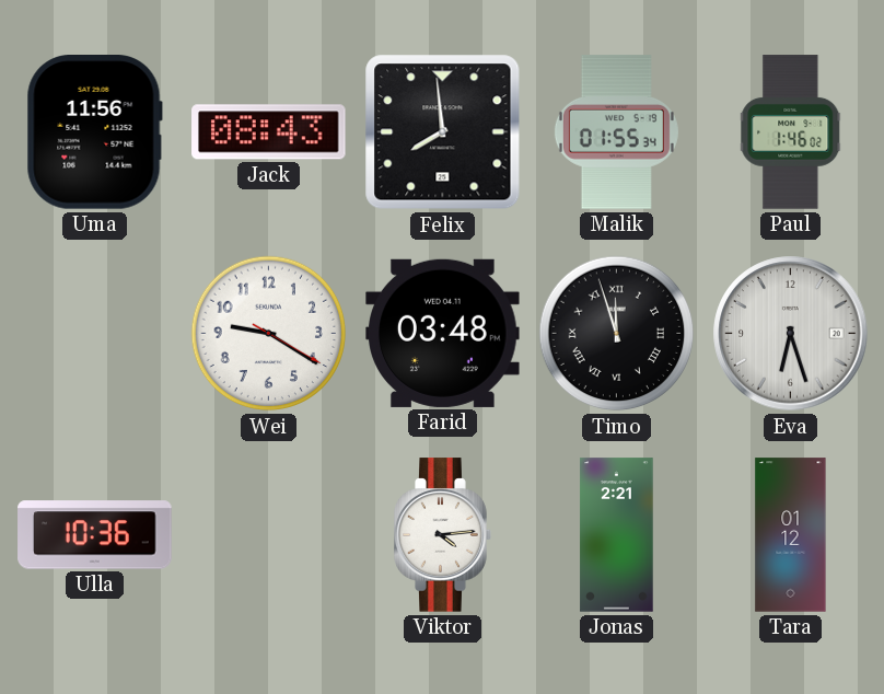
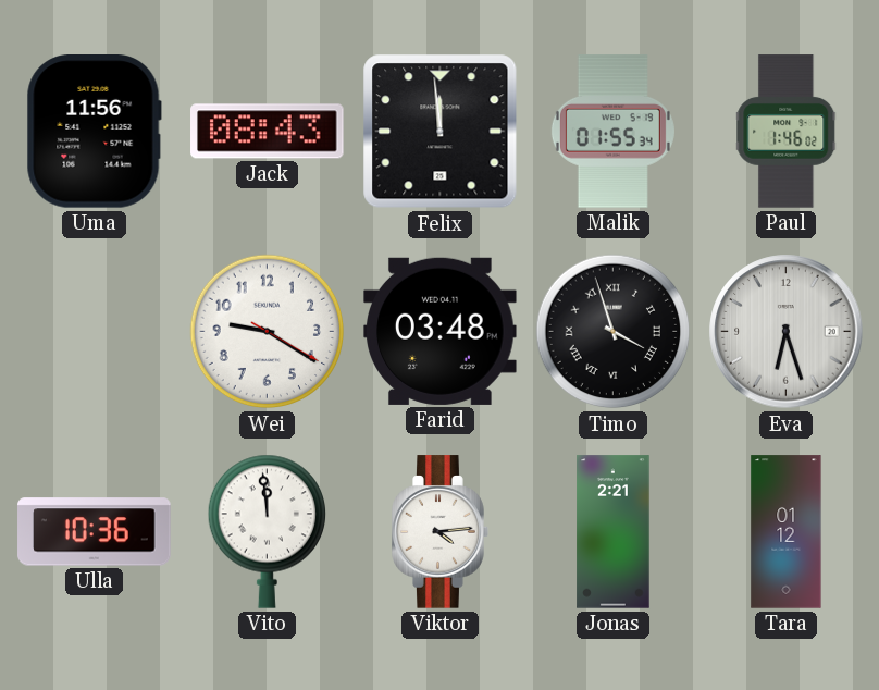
Felix: 7:59 -> 11:59 (441, 132)
Timo: 11:57 -> 3:57 (614, 332)
Vito: none -> 11:59 (267, 531)
